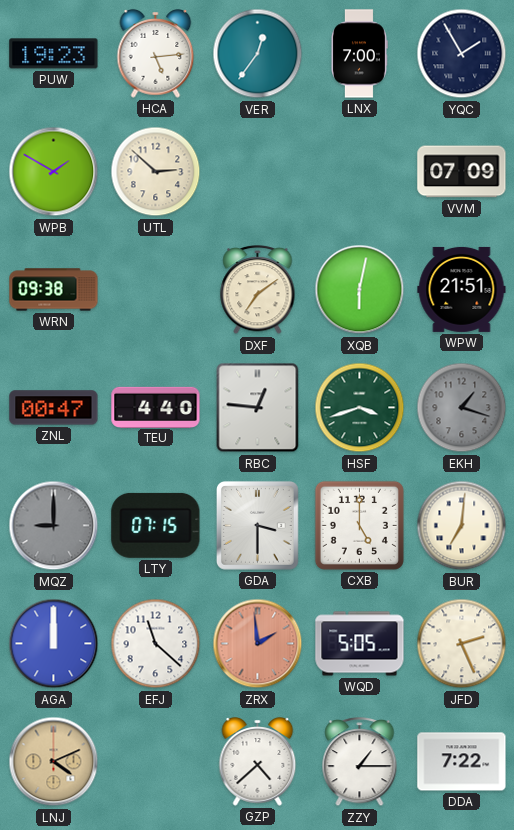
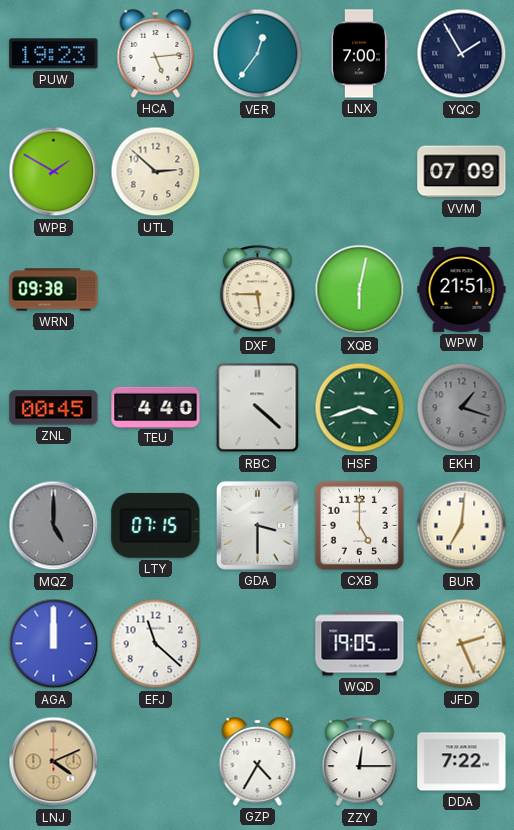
DXF: 7:09 -> 5:45 (258, 290)
ZNL: 00:47 -> 00:45 (54, 408)
RBC: 12:46 -> 4:22 (258, 408)
MQZ: 9:00 -> 5:00 (54, 526)
ZRX: 1:59 -> none (258, 644)
WQD: 5:05 -> 19:05 (360, 644)
GZP: 4:38 -> 4:35 (258, 762)
ZZY: 1:15 -> 12:15 (360, 762)
